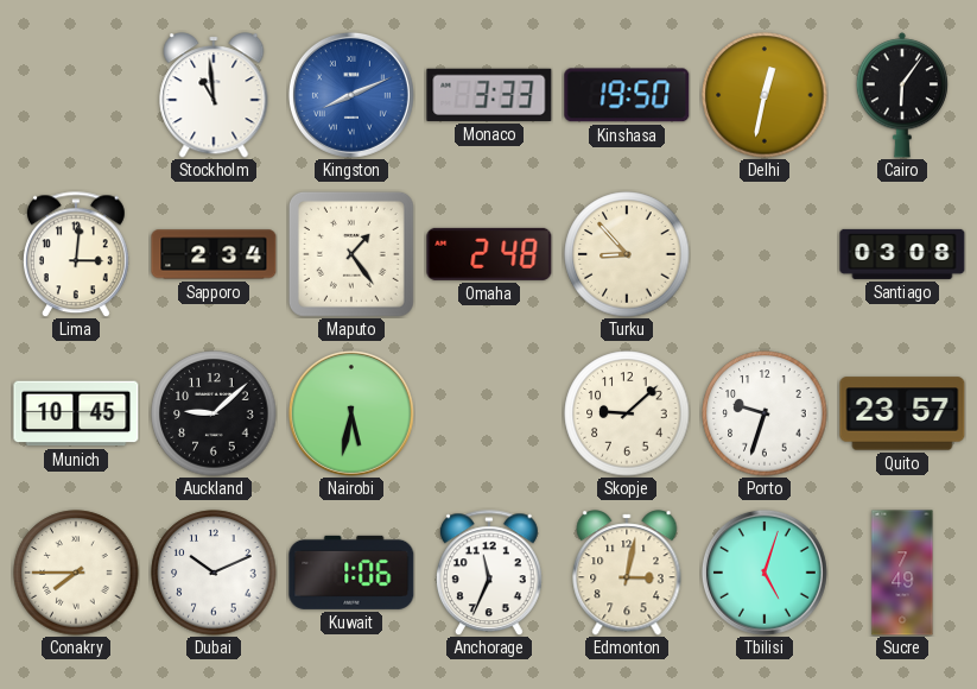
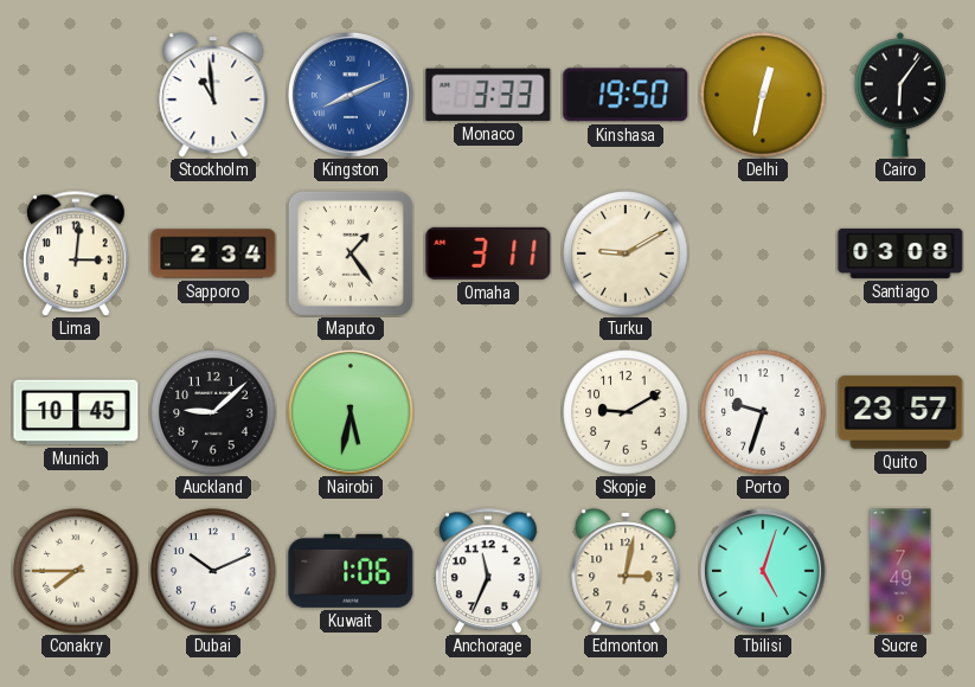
Omaha: 2:48 -> 3:11 (488, 253)
Turku: 8:53 -> 9:10 (626, 253)
Skopje: 9:08 -> 9:10 (626, 412)
